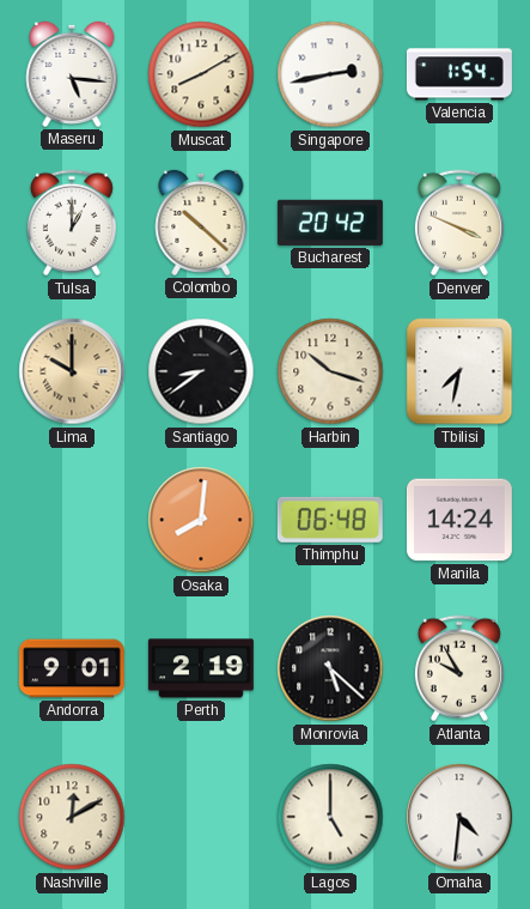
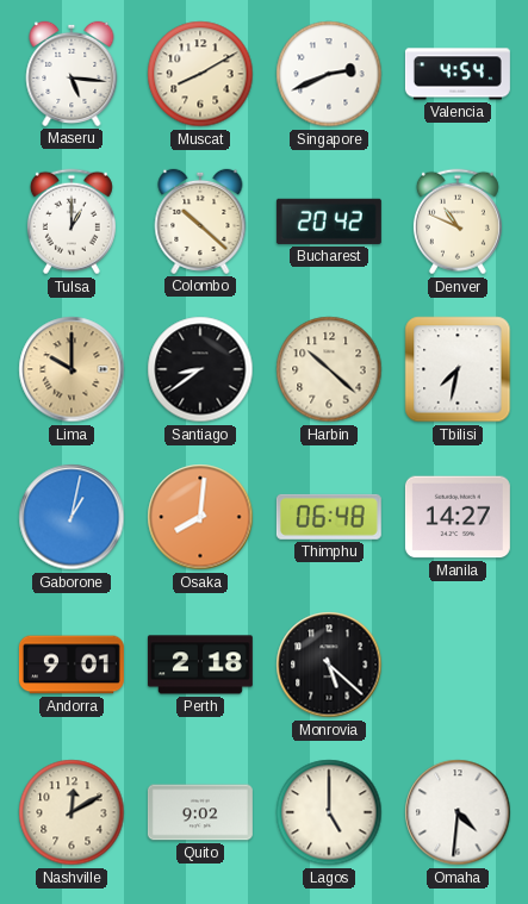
Singapore: 2:43 -> 2:41 (329, 74)
Valencia: 1:54 -> 4:54 (458, 74)
Denver: 3:49 -> 10:49 (458, 222)
Harbin: 10:18 -> 10:22 (329, 369)
Gaborone: none -> 1:02 (72, 517)
Manila: 14:24 -> 14:27 (458, 517)
Perth: 2:19 -> 2:18 (200, 665)
Atlanta: 9:55 -> none (459, 668)
Quito: none -> 9:02 (200, 812)
